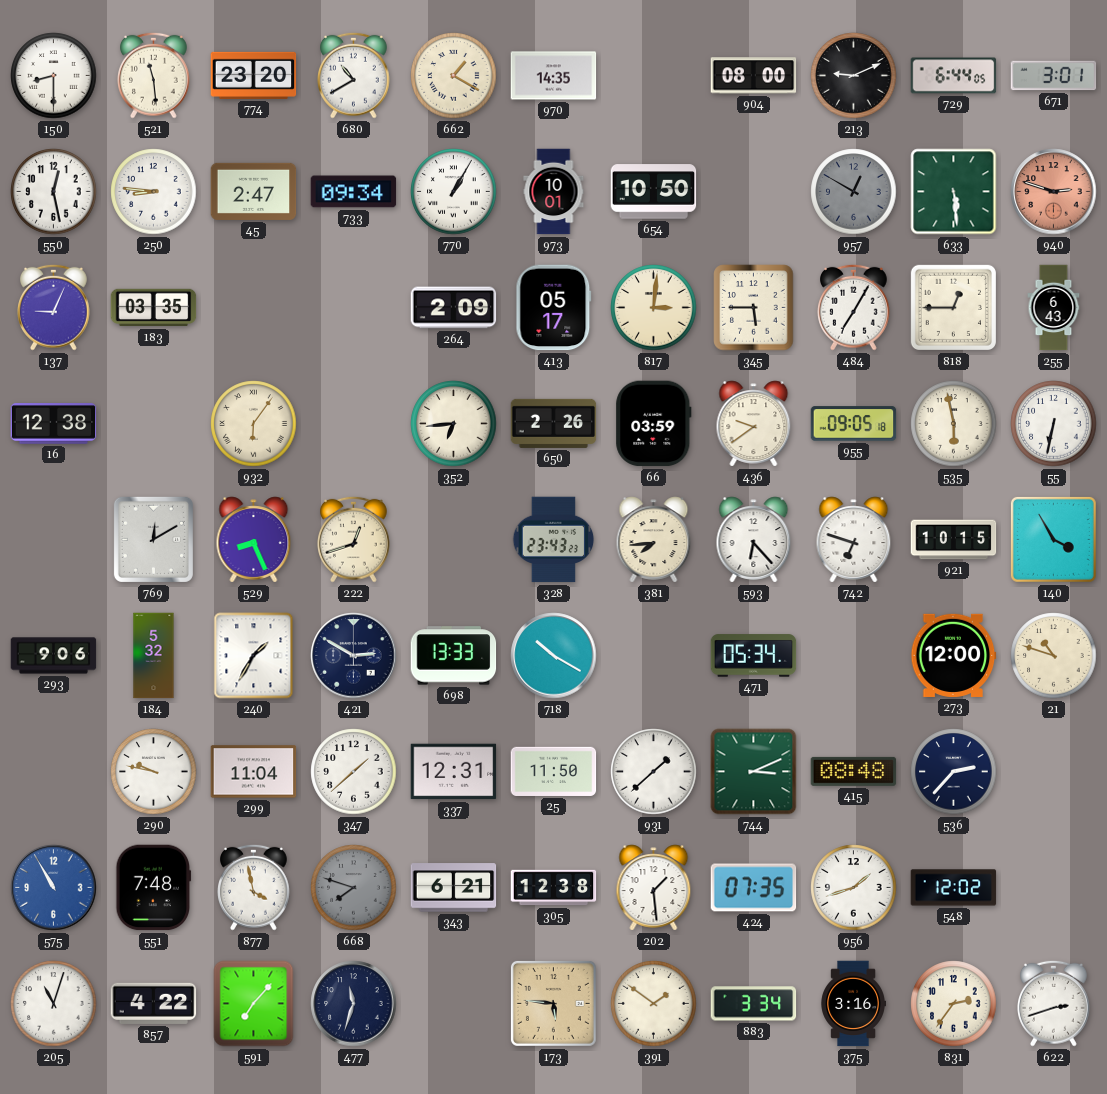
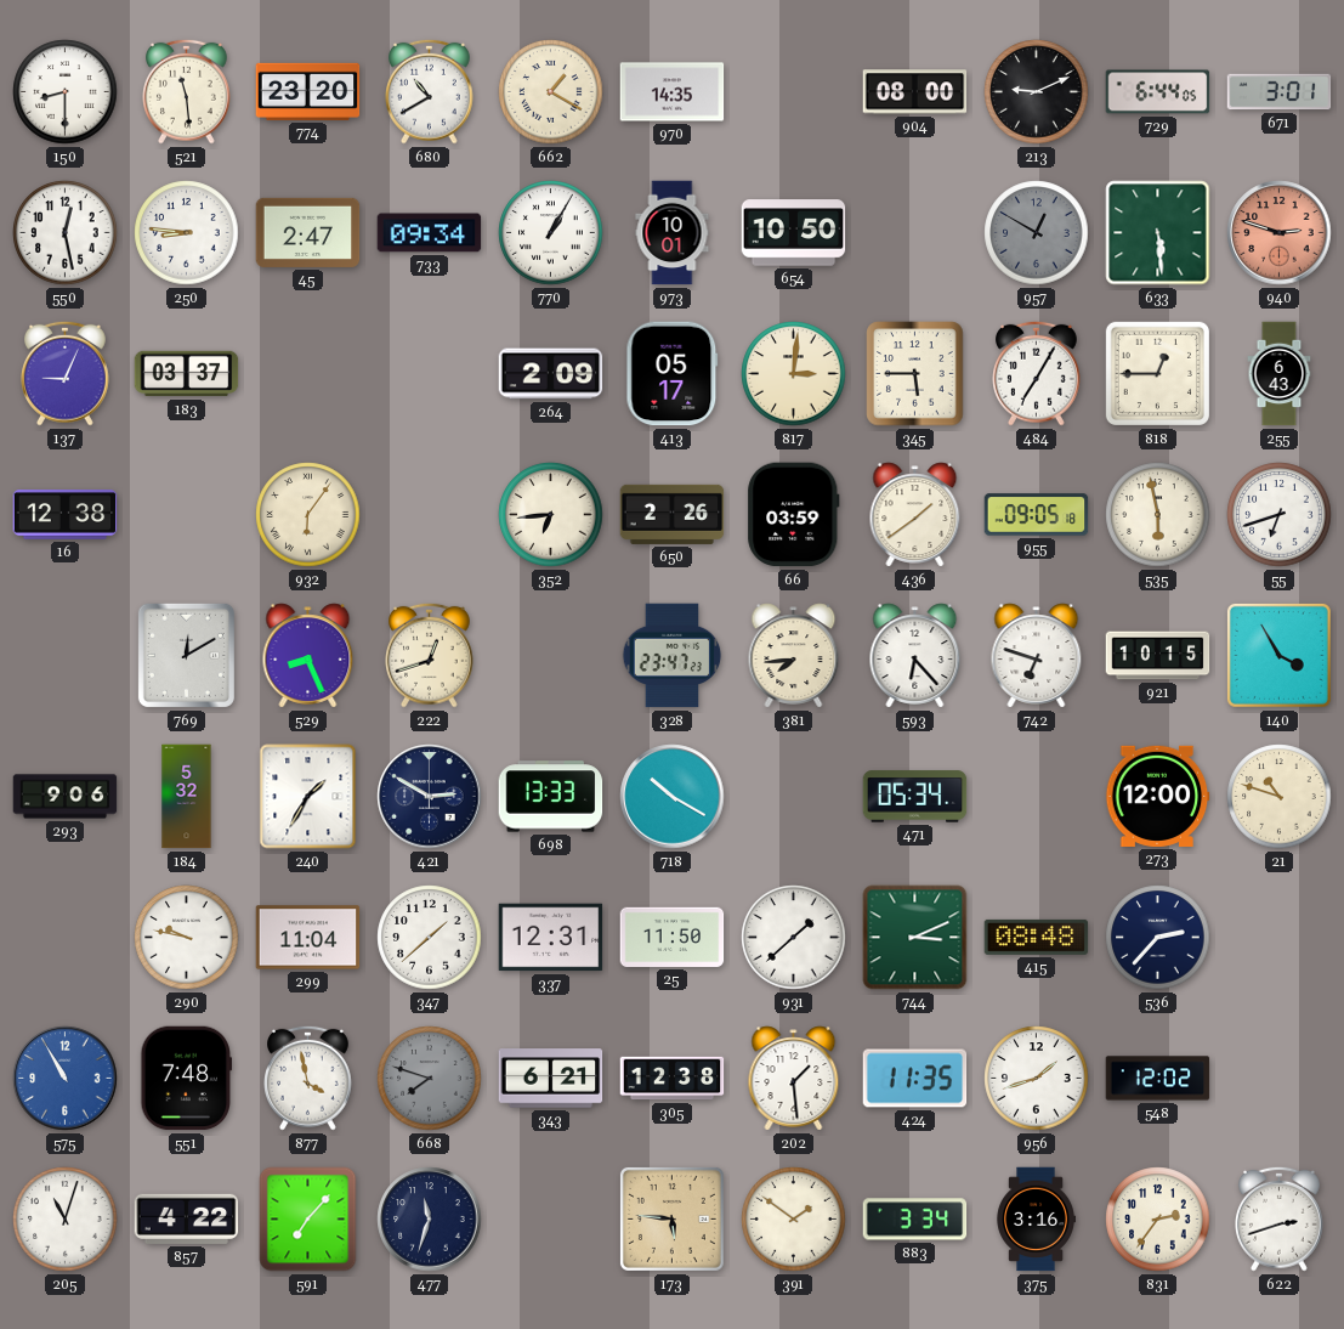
183: 03:35 -> 03:37 (187, 374)
436: 9:39 -> 1:39 (915, 515)
55: 6:32 -> 6:42 (1280, 515)
328: 23:43 -> 23:47 (673, 656)
424: 07:35 -> 11:35 (915, 1079)
